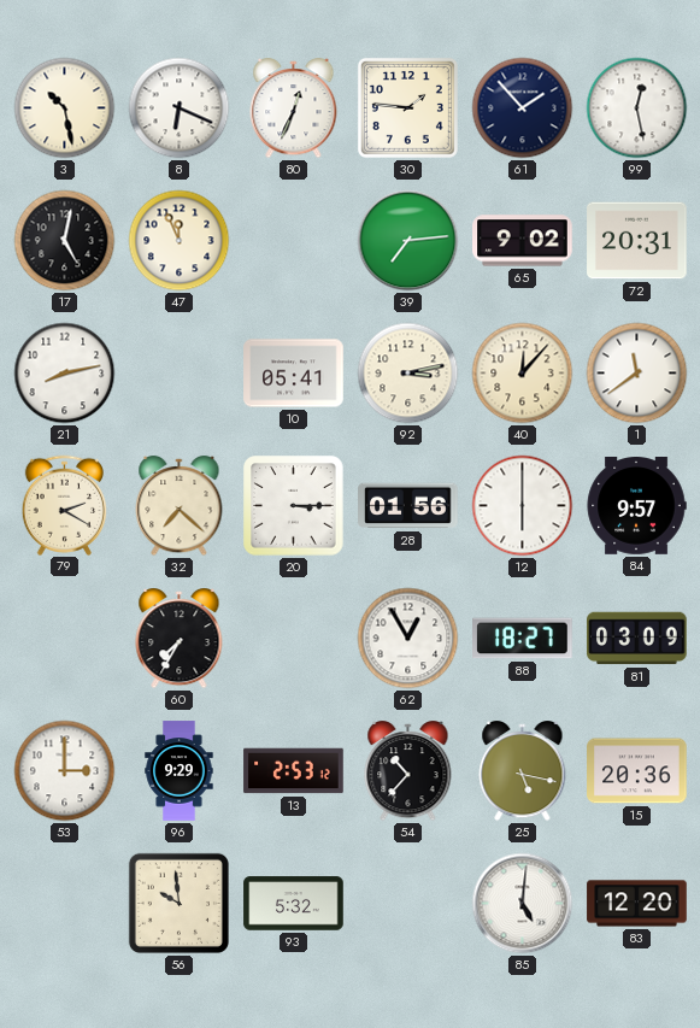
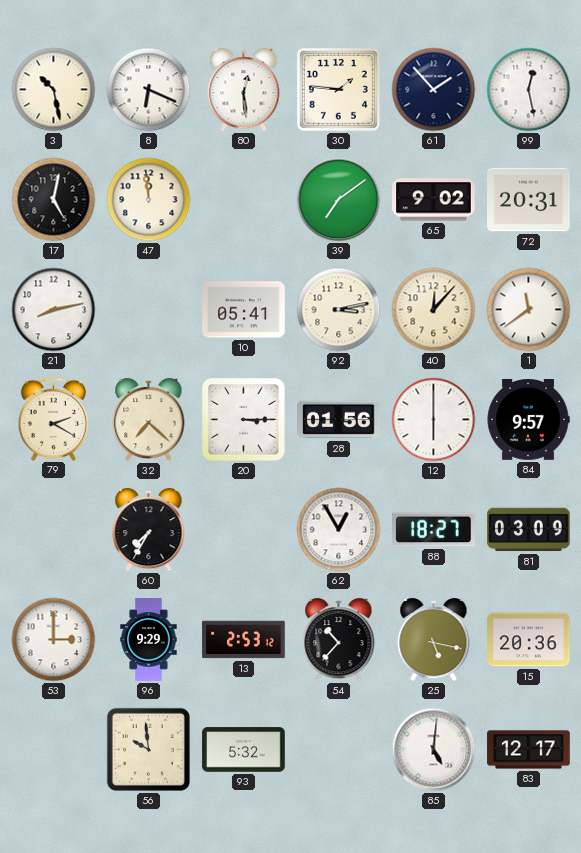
80: 12:34 -> 12:29 (244, 91)
47: 11:56 -> 11:59 (149, 200)
39: 7:14 -> 7:09 (339, 200)
83: 12:20 -> 12:17 (529, 750)
